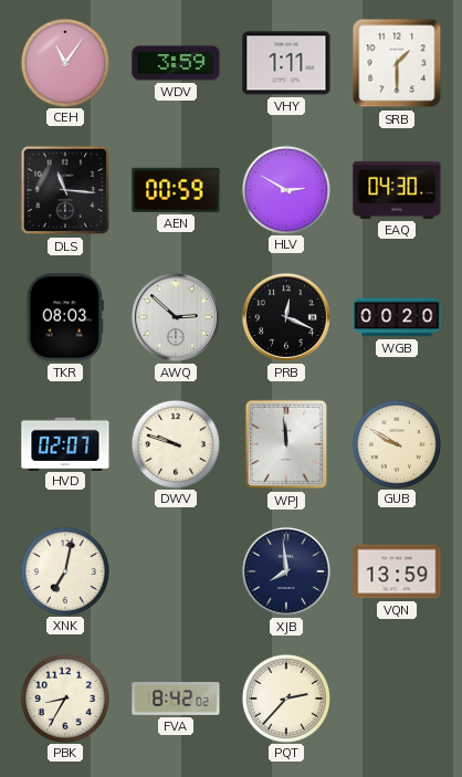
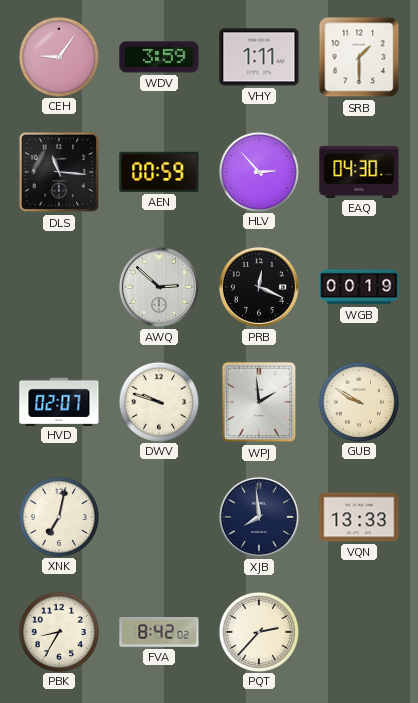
CEH: 11:06 -> 9:06 (58, 56)
HLV: 2:50 -> 2:53 (258, 171)
TKR: 08:03 -> none (65, 317)
WGB: 00:20 -> 00:19 (359, 287)
WPJ: 11:59 -> 1:59 (259, 402)
VQN: 13:59 -> 13:33 (359, 517)
